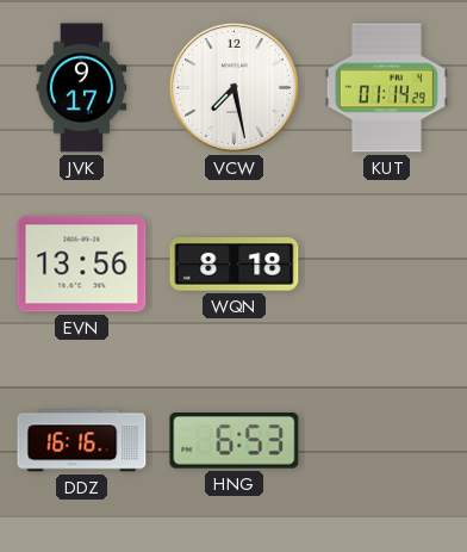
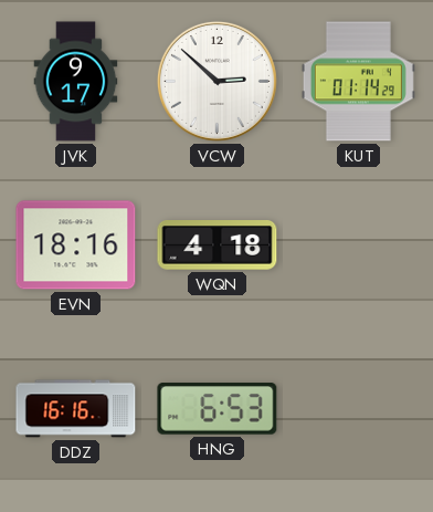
VCW: 7:28 -> 2:52 (216, 81)
EVN: 13:56 -> 18:16 (76, 245)
WQN: 8:18 -> 4:18 (218, 245)
